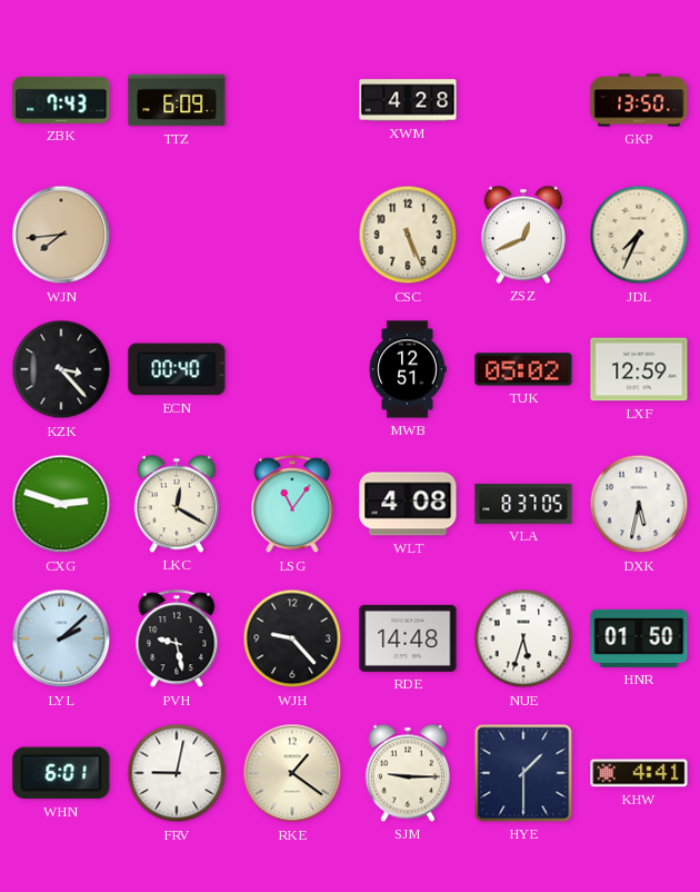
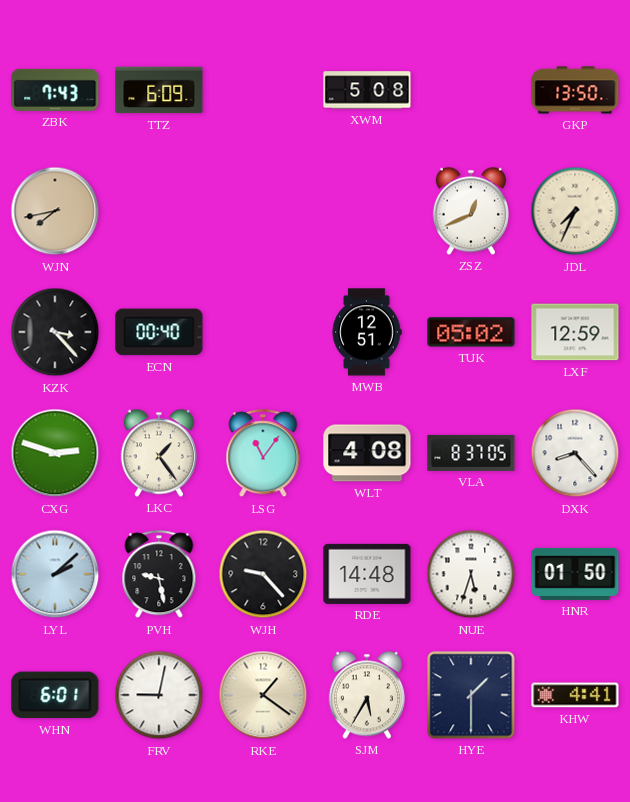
XWM: 4:28 -> 5:08 (367, 90)
WJN: 7:44 -> 7:43 (55, 211)
CSC: 5:26 -> none (408, 235)
LKC: 12:20 -> 1:24 (159, 453)
DXK: 5:32 -> 8:23 (575, 453)
SJM: 9:15 -> 5:35 (367, 695)
